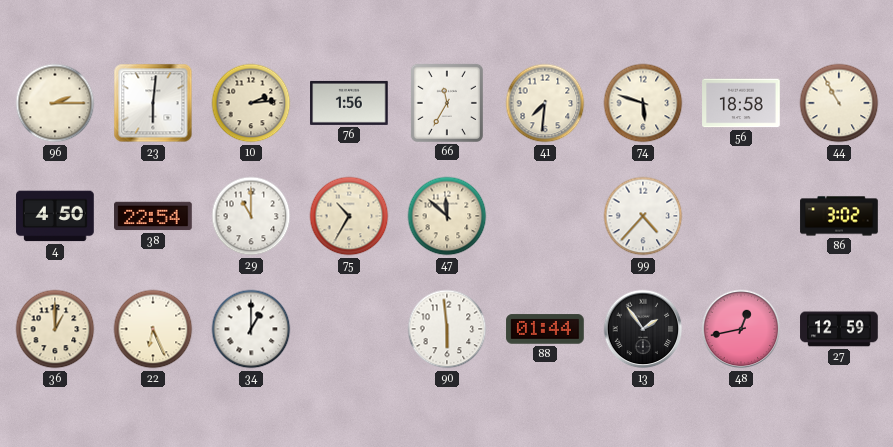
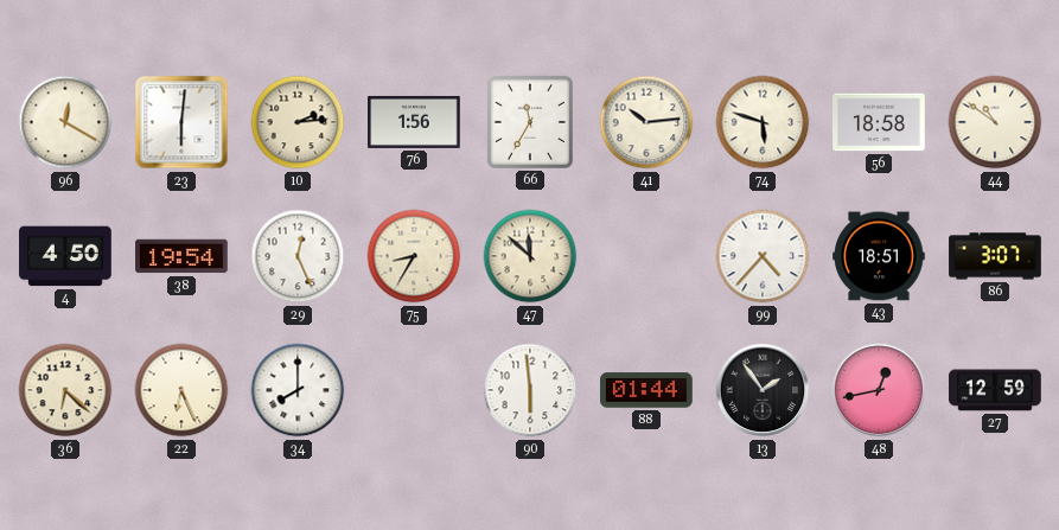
96: 2:15 -> 12:20 (65, 122)
41: 7:31 -> 10:14 (646, 122)
44: 10:55 -> 10:51 (995, 122)
38: 22:54 -> 19:54 (181, 256)
29: 11:00 -> 12:26 (298, 256)
75: 10:35 -> 8:35 (414, 256)
43: none -> 18:51 (879, 256)
86: 3:02 -> 3:07 (995, 256)
36: 1:00 -> 6:22 (65, 390)
34: 1:00 -> 8:00 (298, 390)
